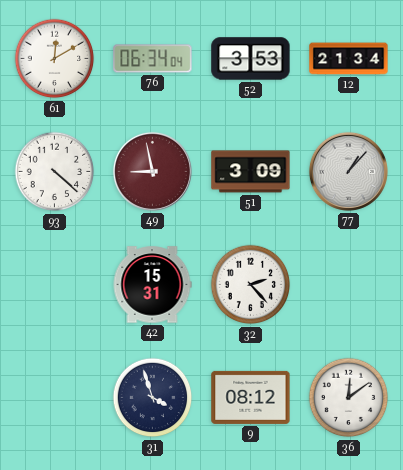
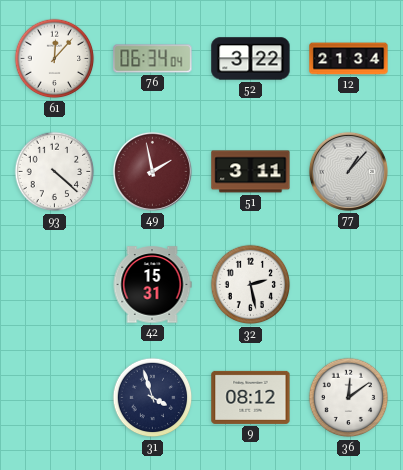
61: 12:10 -> 12:07 (55, 59)
52: 3:53 -> 3:22 (251, 59)
49: 8:58 -> 1:58 (152, 171)
51: 3:09 -> 3:11 (251, 172)
32: 2:23 -> 2:28 (251, 285)
